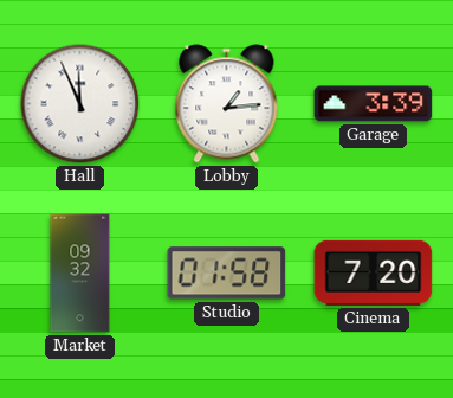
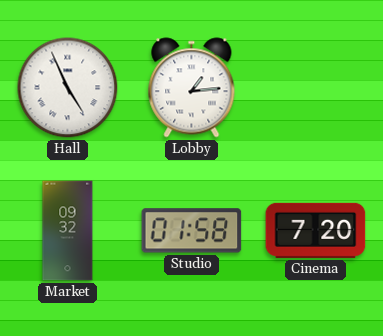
Hall: 11:56 -> 4:56 (68, 88)
Garage: 3:39 -> none (374, 104)
